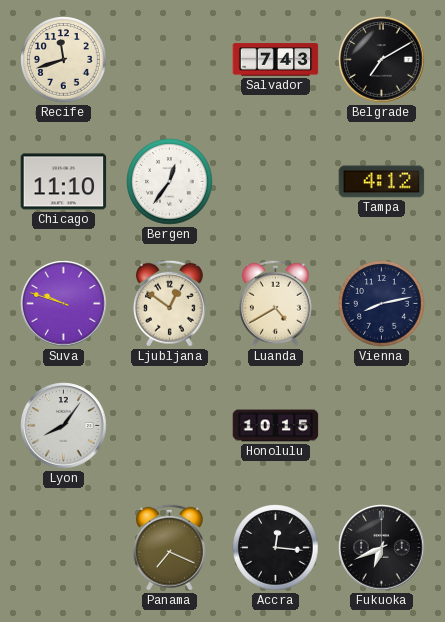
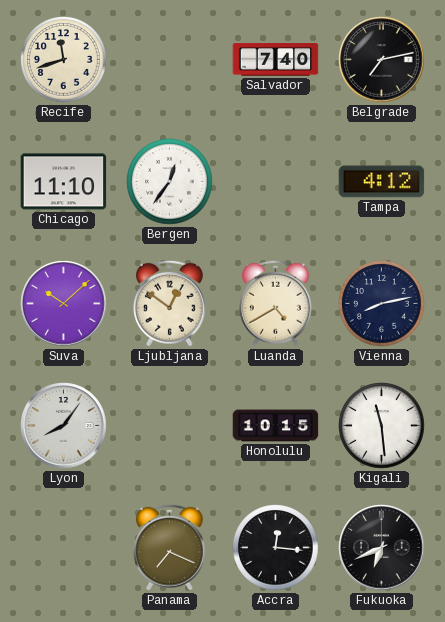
Salvador: 7:43 -> 7:40 (276, 60)
Belgrade: 7:10 -> 7:13 (382, 60)
Suva: 9:48 -> 10:08 (64, 304)
Kigali: none -> 11:29 (382, 426)
